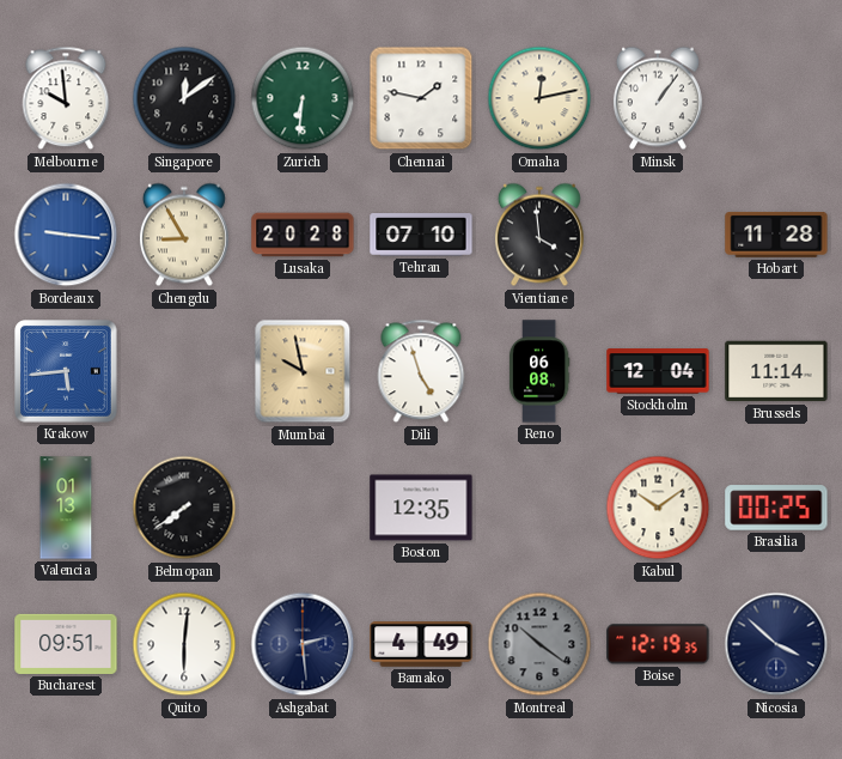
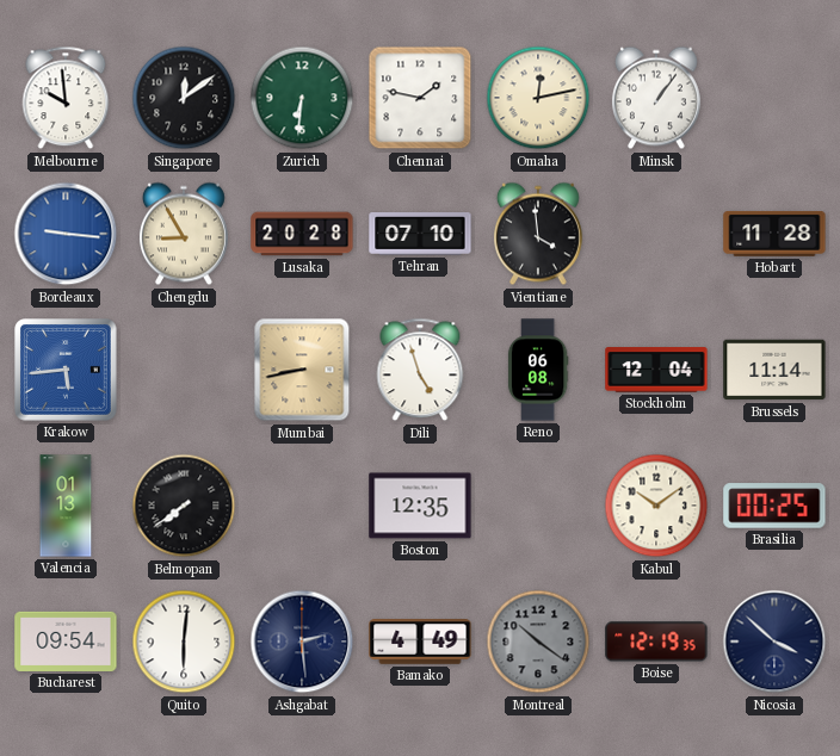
Mumbai: 9:58 -> 8:43 (302, 370)
Bucharest: 09:51 -> 09:54 (66, 642)
